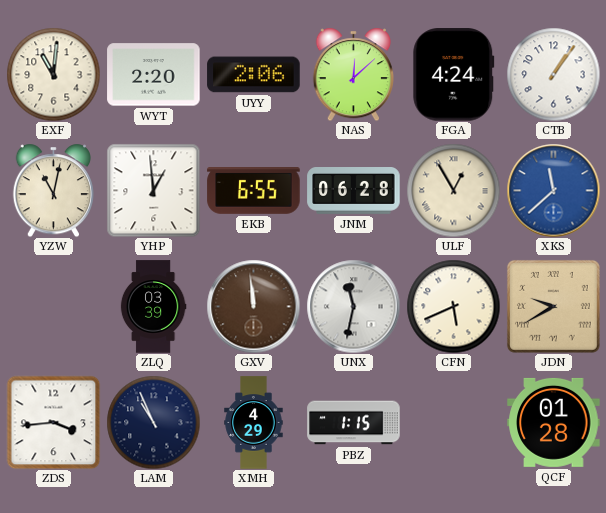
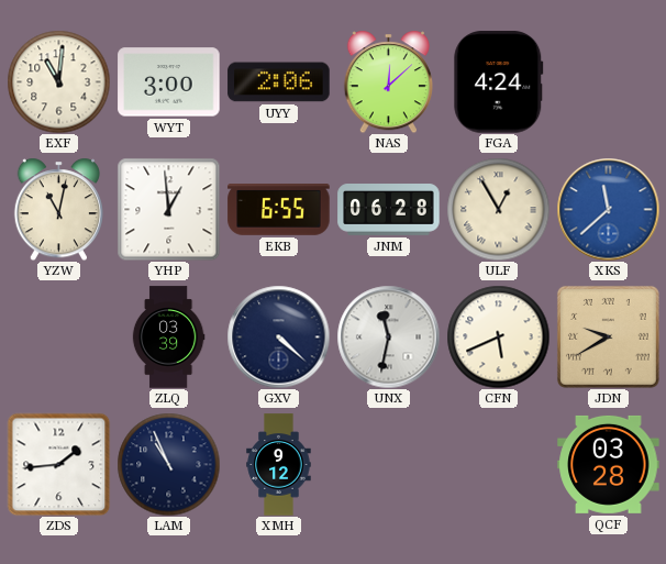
WYT: 2:20 -> 3:00 (169, 82)
CTB: 1:06 -> none (553, 74)
GXV: 11:59 -> 4:22 (278, 336)
GXV dial: brown -> navy (278, 336)
ZDS: 3:44 -> 1:44 (58, 464)
XMH: 4:29 -> 9:12 (279, 465)
PBZ: 1:15 -> none (354, 423)
QCF: 01:28 -> 03:28 (609, 464)
